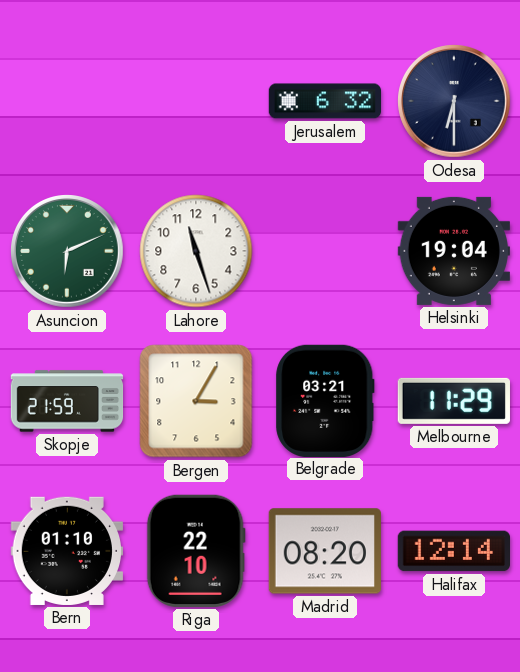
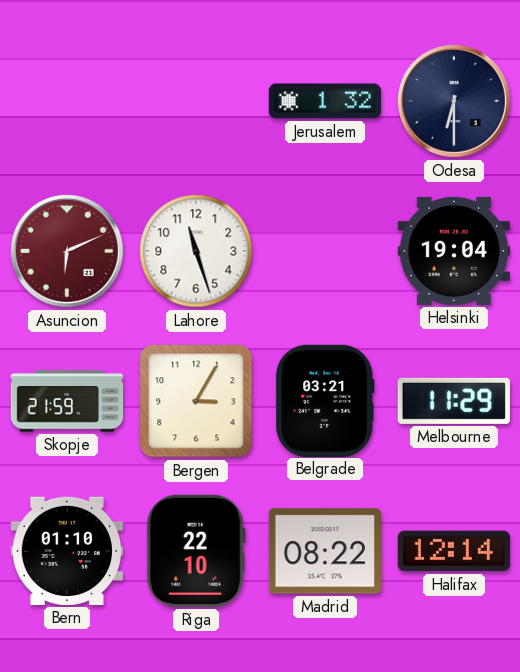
Jerusalem: 6:32 -> 1:32 (325, 101)
Asuncion dial: green -> burgundy (68, 252)
Madrid: 08:20 -> 08:22 (325, 551)
